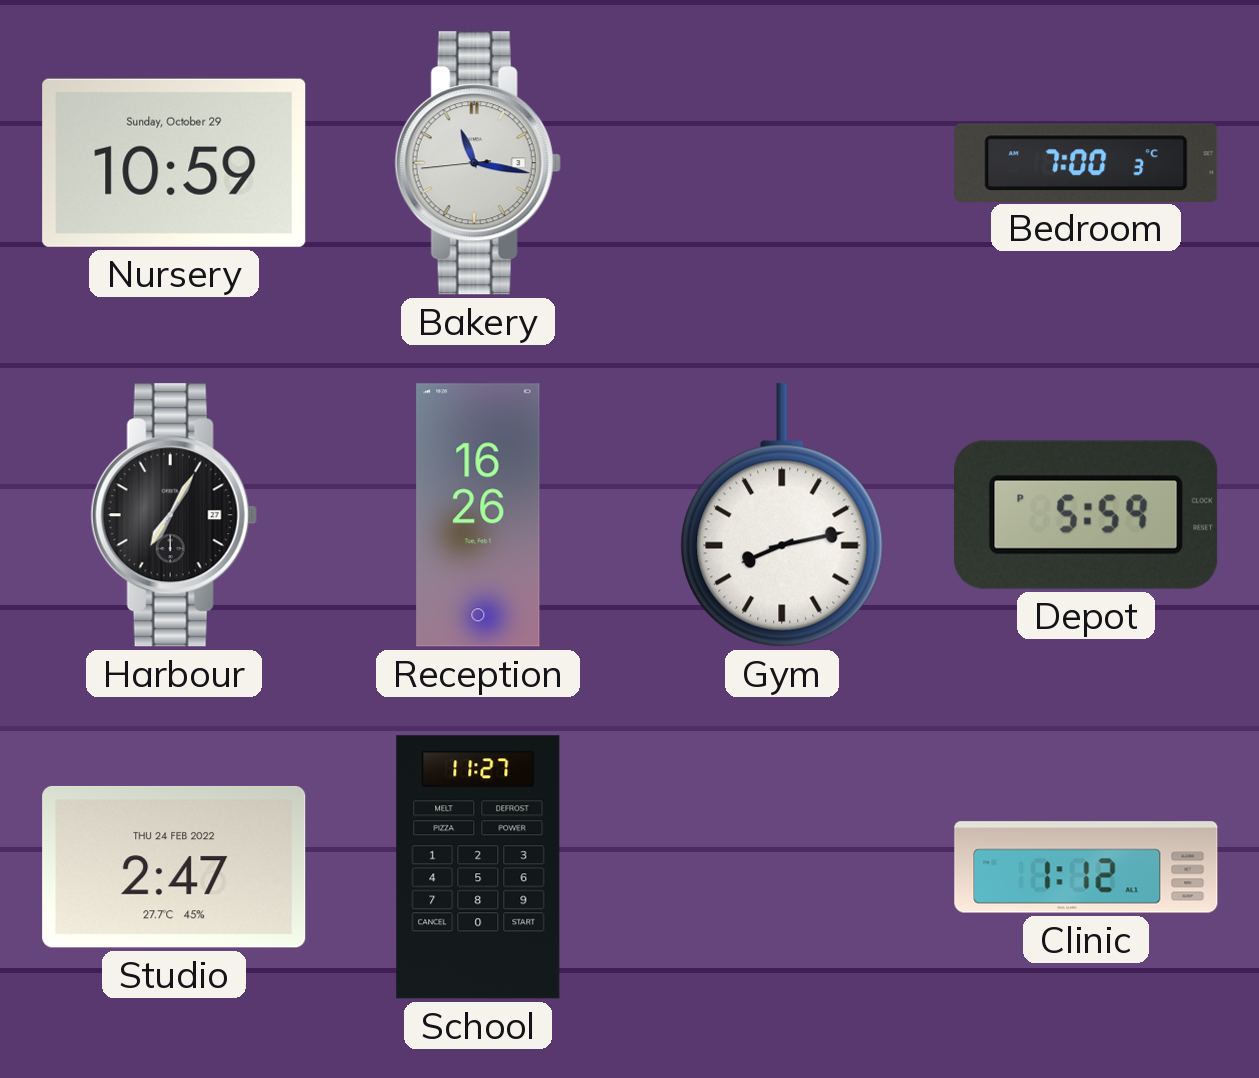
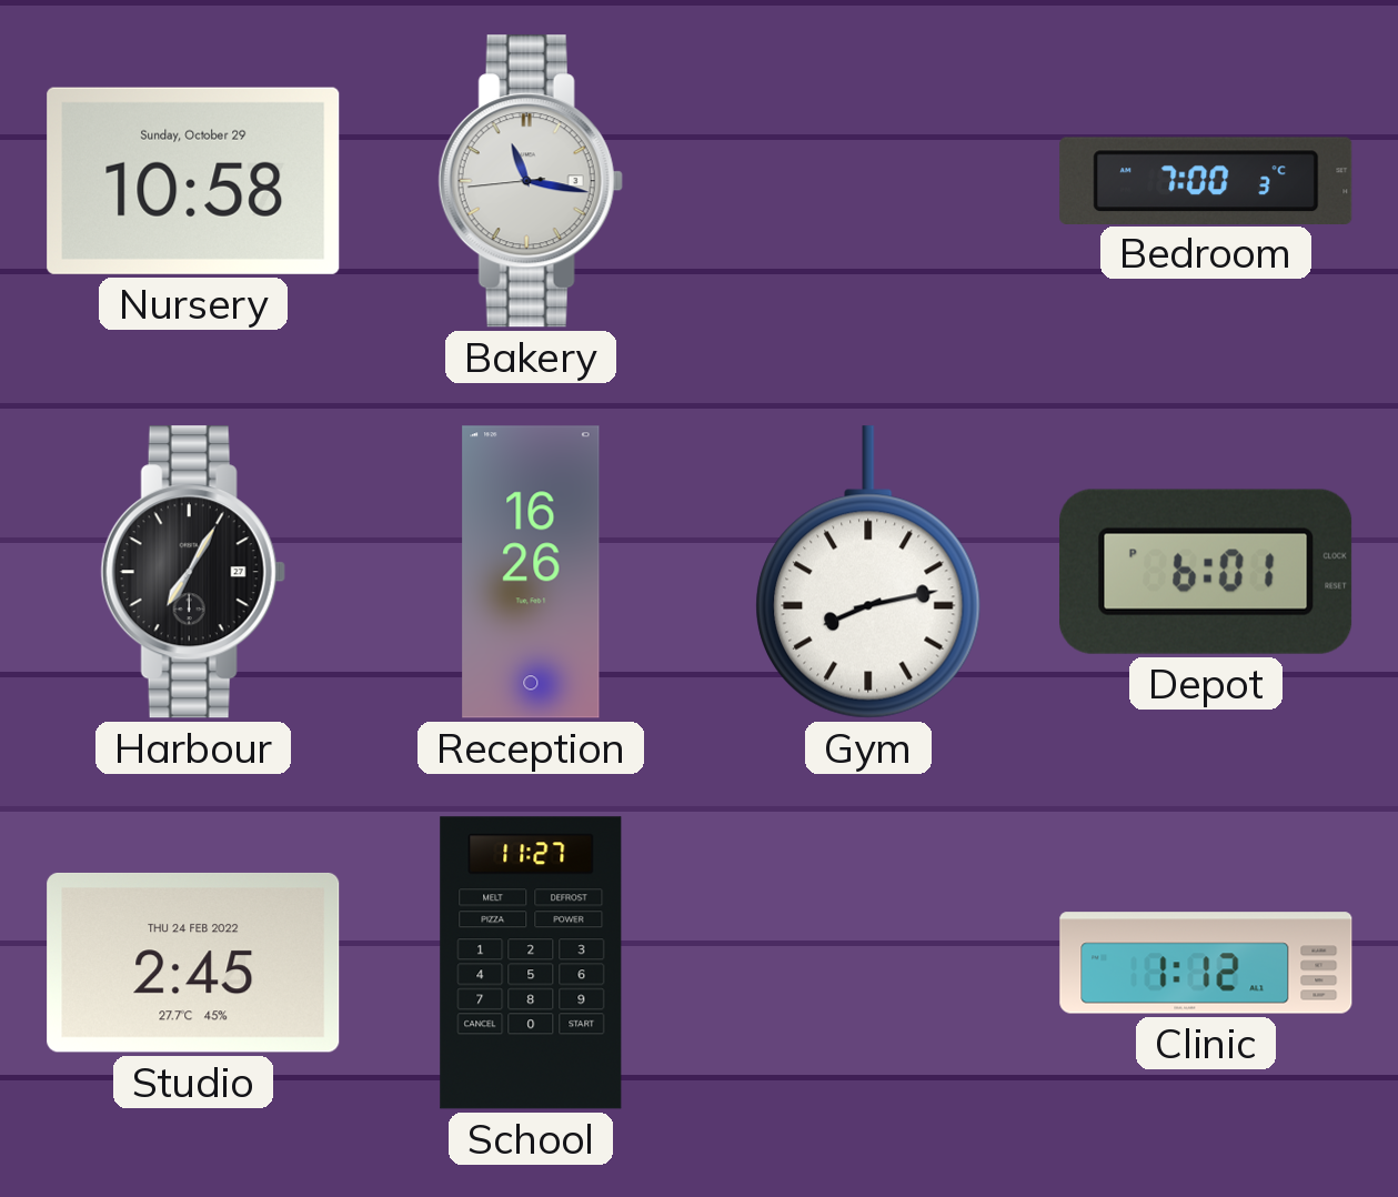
Nursery: 10:59 -> 10:58 (193, 181)
Depot: 5:59 -> 6:01 (1207, 572)
Studio: 2:47 -> 2:45 (193, 963)
